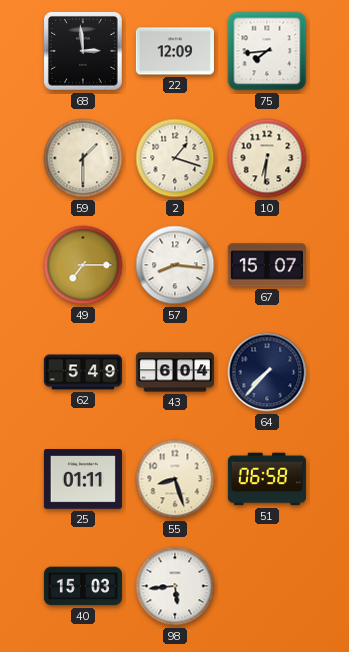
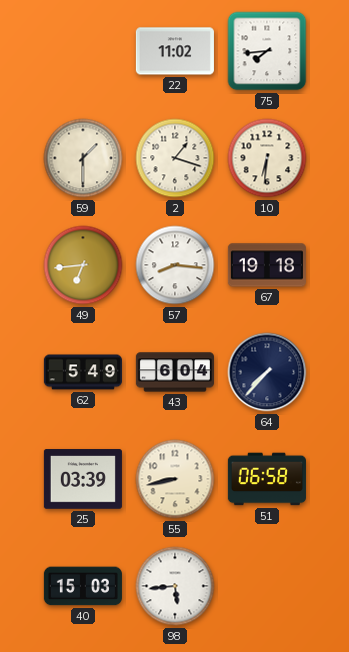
68: 2:59 -> none (84, 52)
22: 12:09 -> 11:02 (175, 51)
49: 7:15 -> 6:44 (83, 265)
67: 15:07 -> 19:18 (267, 265)
25: 01:11 -> 03:39 (83, 479)
55: 8:27 -> 8:43 (175, 479)
